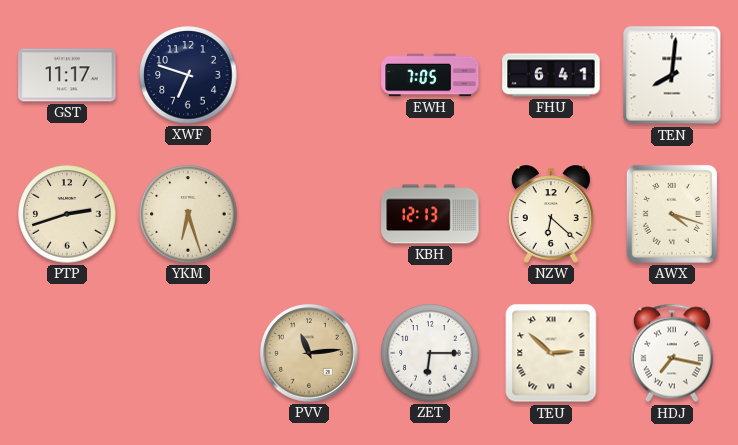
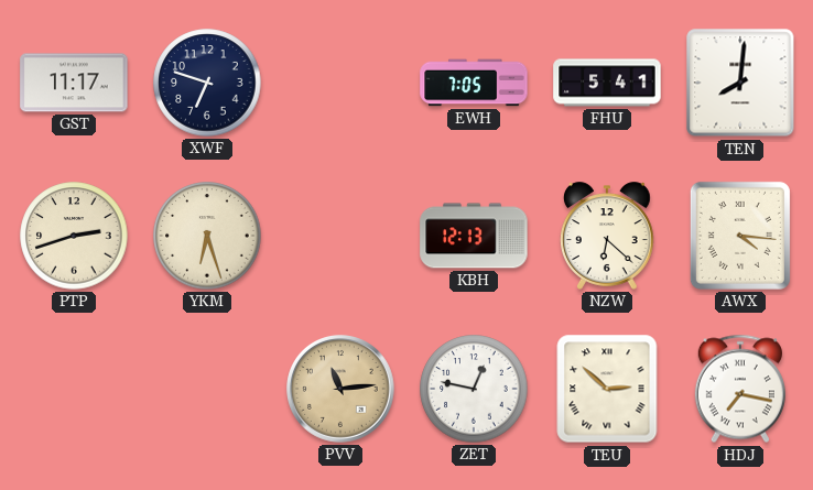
FHU: 6:41 -> 5:41 (607, 83)
AWX: 4:18 -> 4:16 (740, 236)
ZET: 6:15 -> 12:47 (474, 389)
